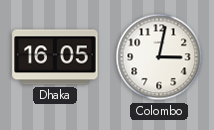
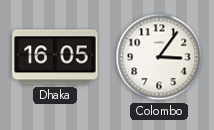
Colombo: 3:02 -> 3:06 (159, 57)
